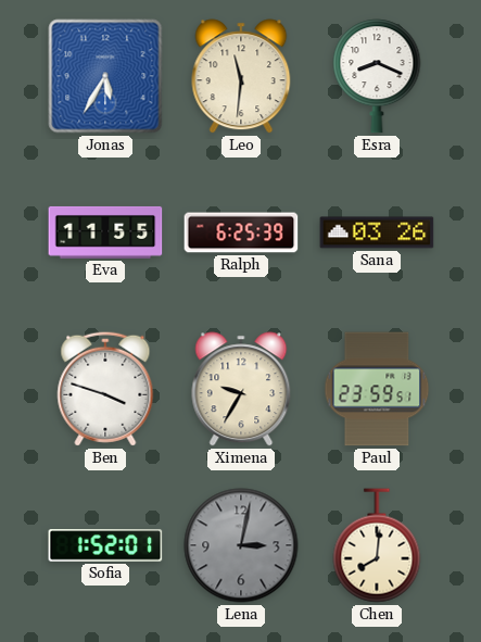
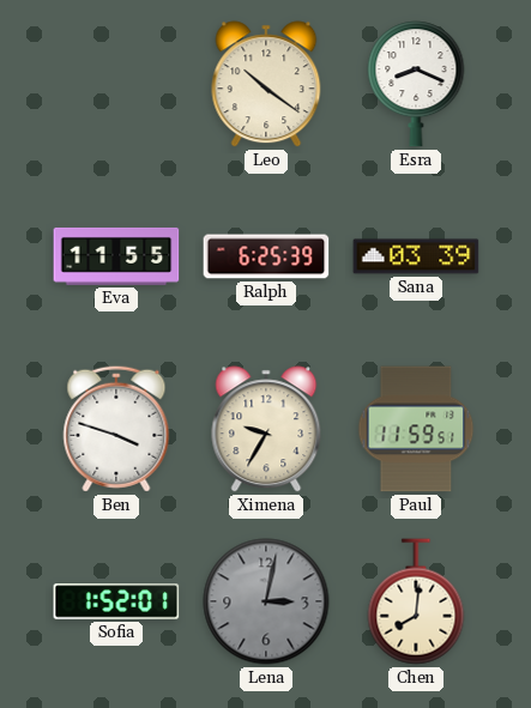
Jonas: 5:35 -> none (105, 76)
Leo: 11:31 -> 10:21 (266, 84)
Sana: 03:26 -> 03:39 (416, 256)
Paul: 23:59 -> 11:59 (416, 429)
